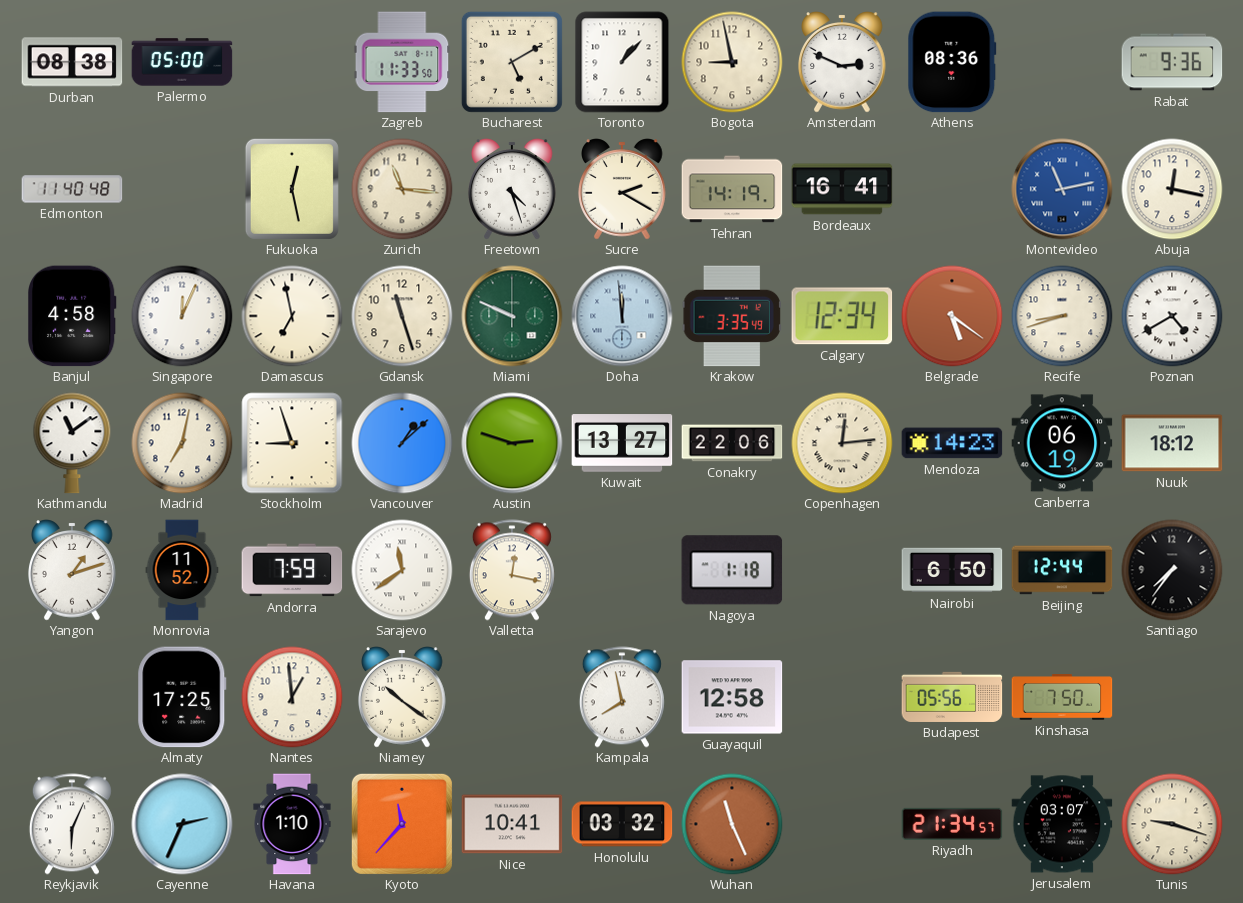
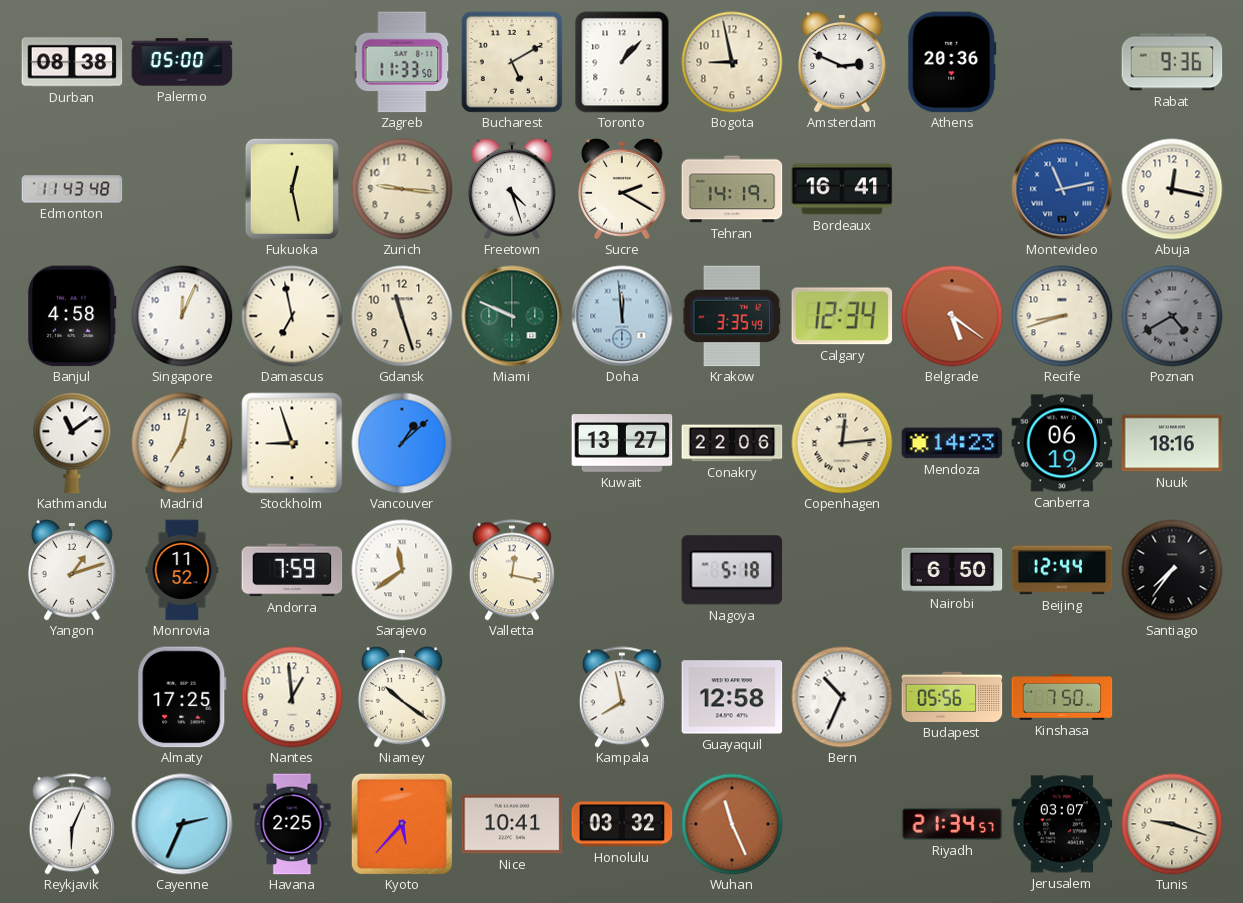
Athens: 08:36 -> 20:36 (952, 62)
Edmonton: 11:40 -> 11:43 (72, 189)
Zurich: 11:16 -> 9:16 (402, 189)
Poznan dial: white -> grey (1172, 316)
Austin: 2:48 -> none (512, 443)
Nuuk: 18:12 -> 18:16 (1172, 443)
Nagoya: 1:18 -> 5:18 (732, 570)
Bern: none -> 10:34 (842, 697)
Havana: 1:10 -> 2:25 (292, 824)
Kyoto: 11:37 -> 5:37 (402, 824)
